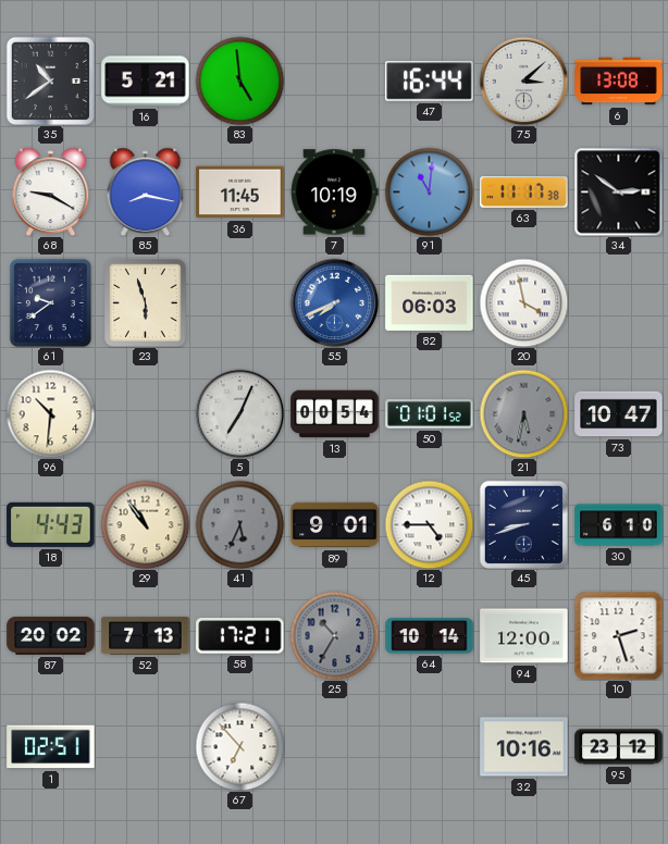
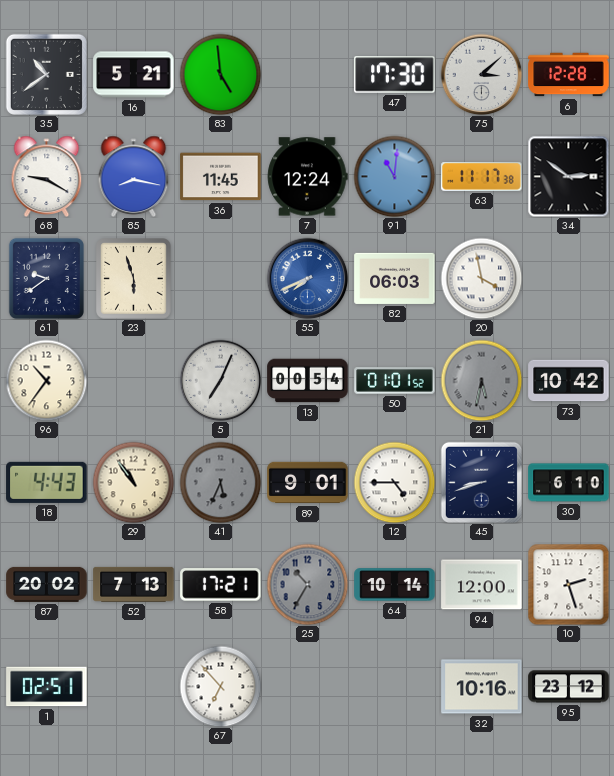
47: 16:44 -> 17:30 (395, 75)
6: 13:08 -> 12:28 (569, 75)
7: 10:19 -> 12:24 (307, 177)
96: 10:31 -> 10:36 (46, 380)
73: 10:47 -> 10:42 (569, 381)
